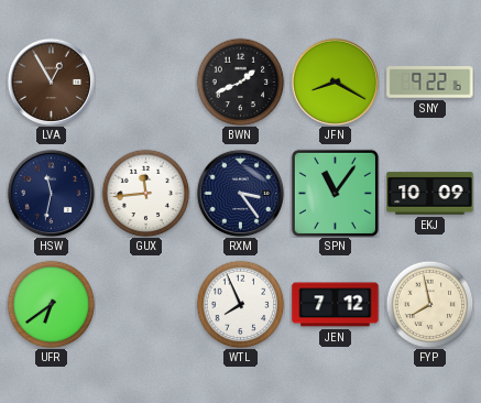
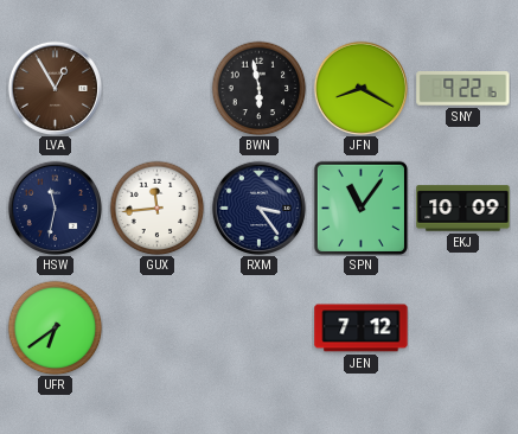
BWN: 1:41 -> 5:58 (258, 88)
WTL: 7:56 -> none (240, 304)
FYP: 7:58 -> none (429, 304)
